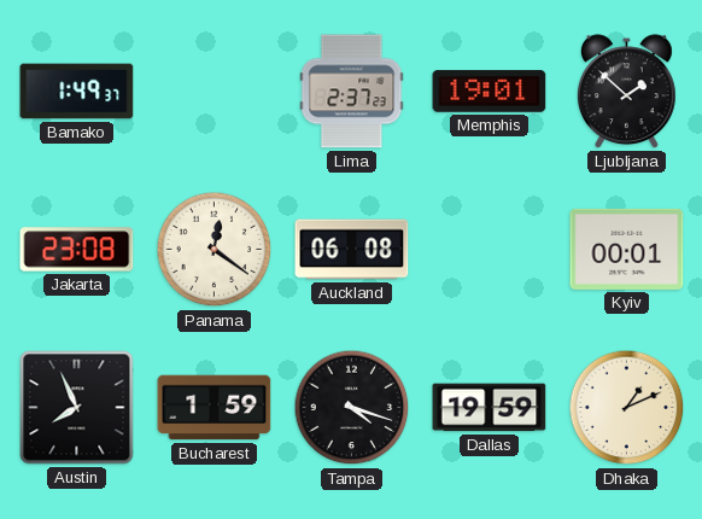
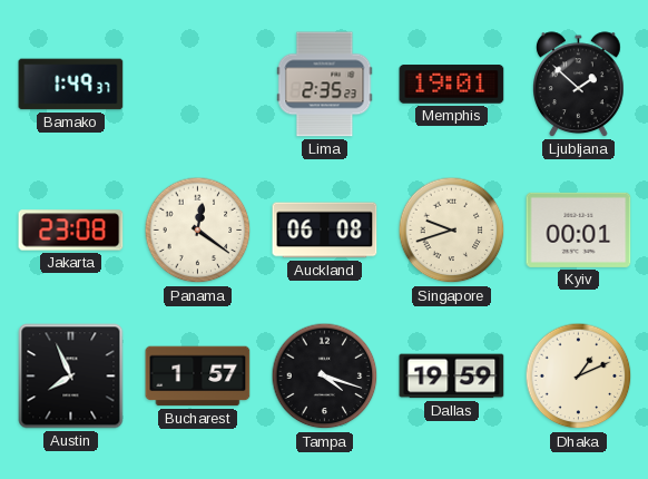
Lima: 2:37 -> 2:35 (325, 85)
Singapore: none -> 9:42 (452, 231)
Bucharest: 1:59 -> 1:57 (198, 377)
